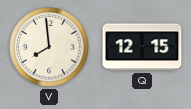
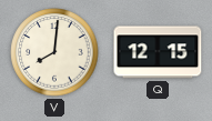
V: 7:59 -> 8:01 (54, 52)
